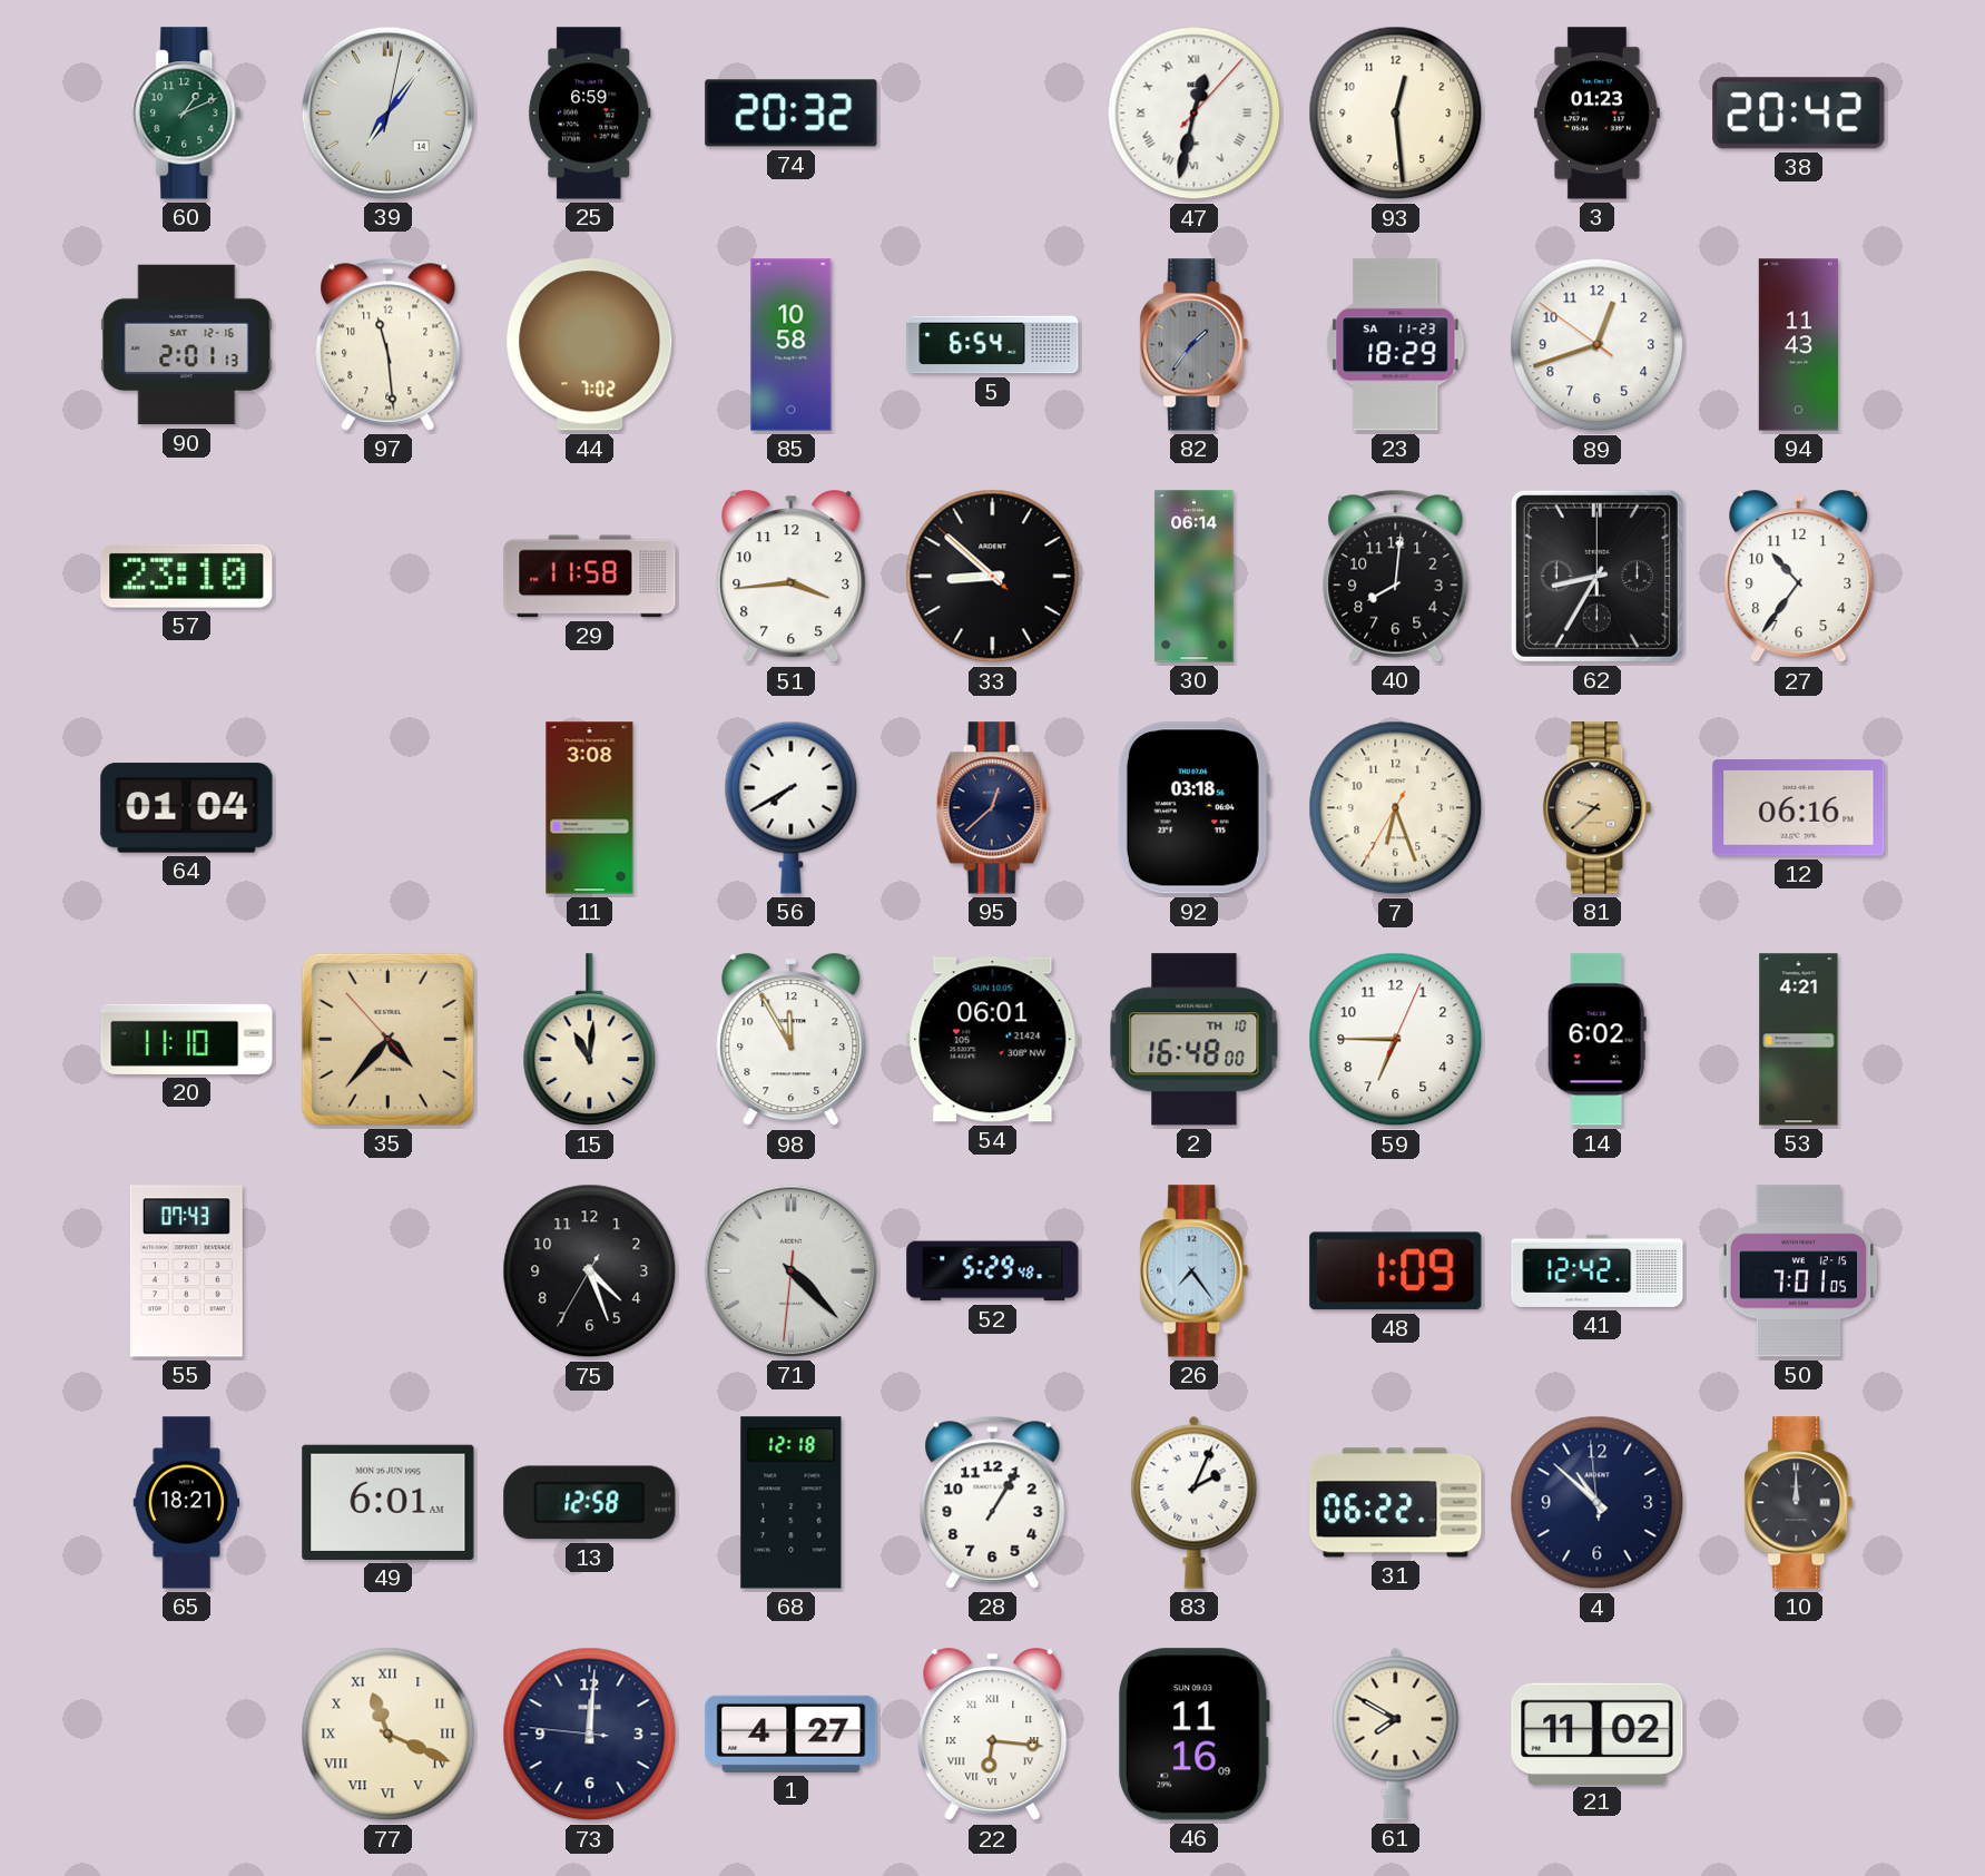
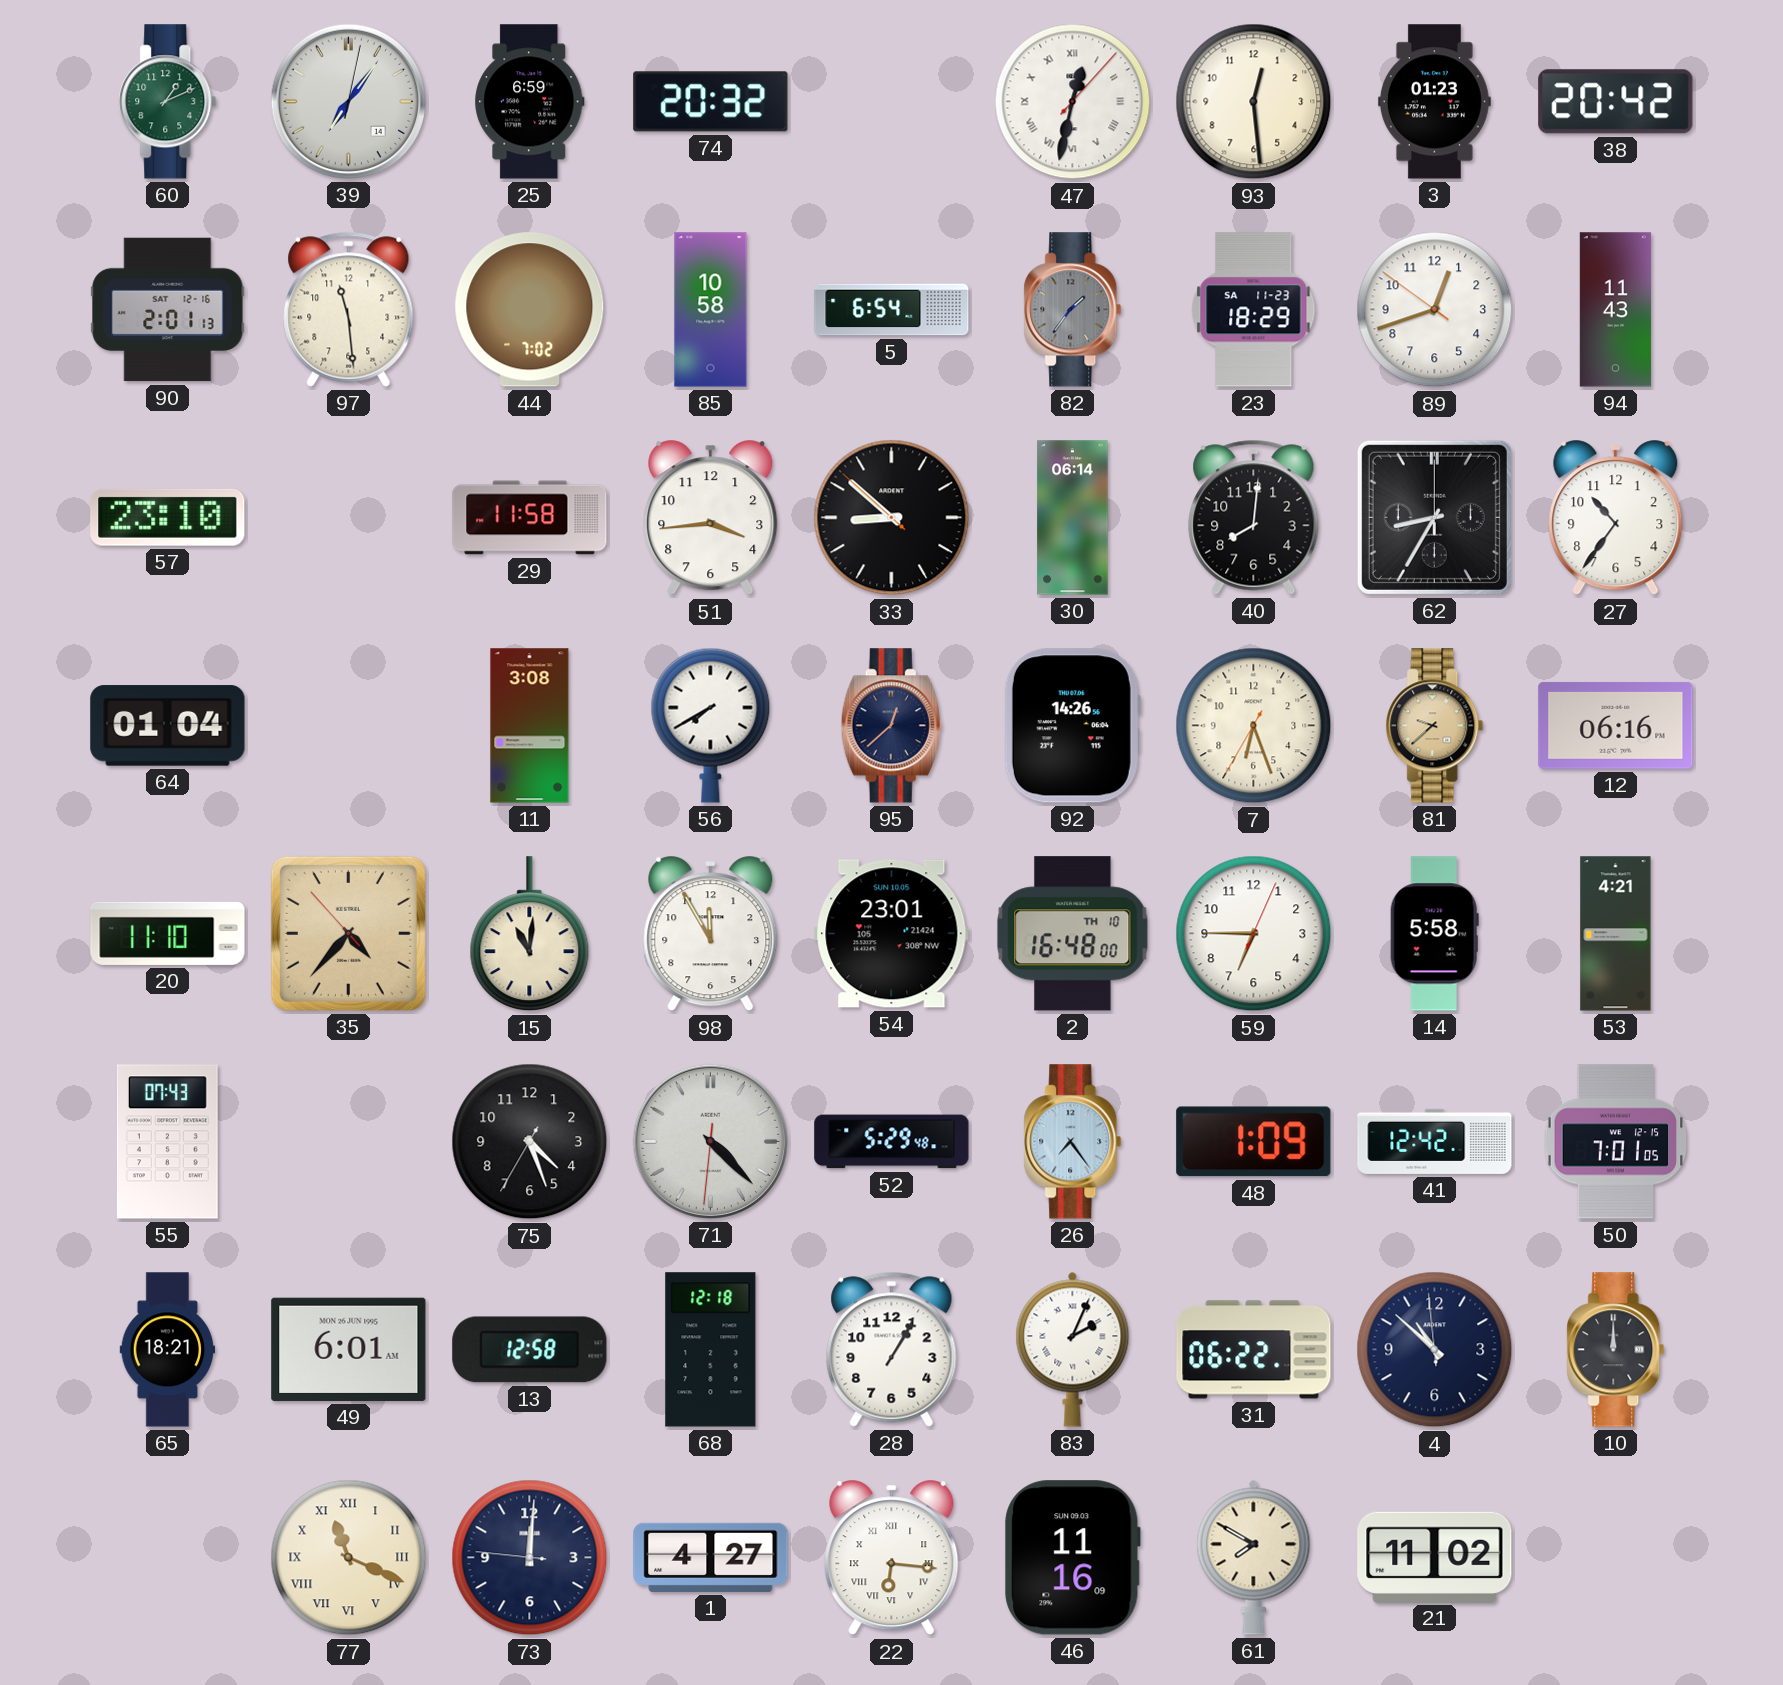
92: 03:18 -> 14:26 (1072, 726)
54: 06:01 -> 23:01 (892, 934)
14: 6:02 -> 5:58 (1434, 934)
